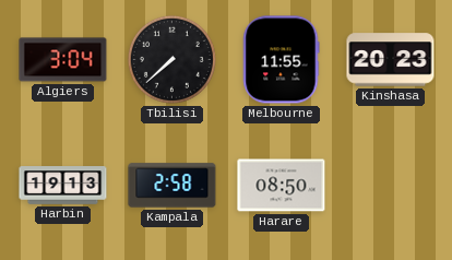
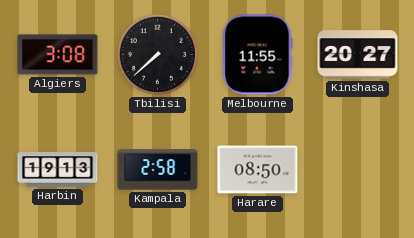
Algiers: 3:04 -> 3:08 (58, 55)
Kinshasa: 20:23 -> 20:27 (358, 55)
